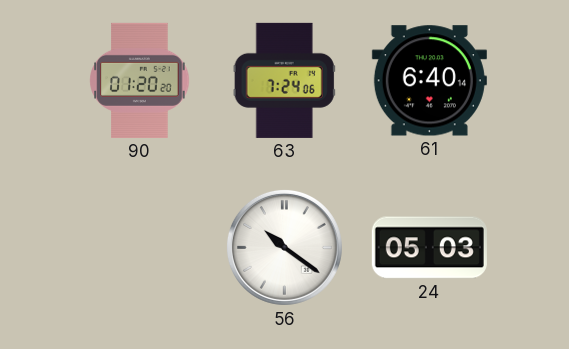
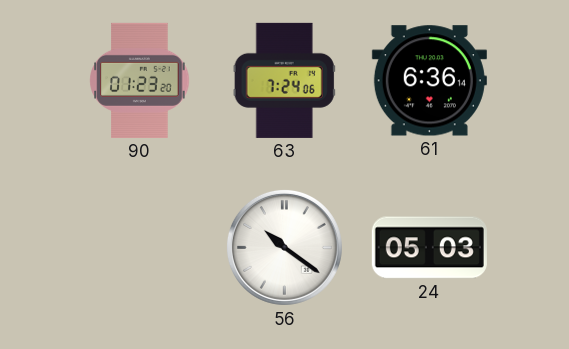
90: 01:20 -> 01:23 (140, 80)
61: 6:40 -> 6:36 (429, 81)
